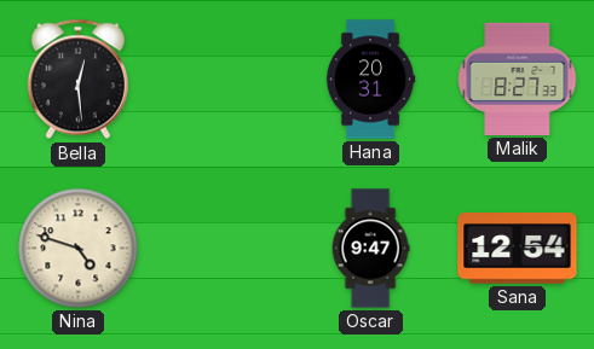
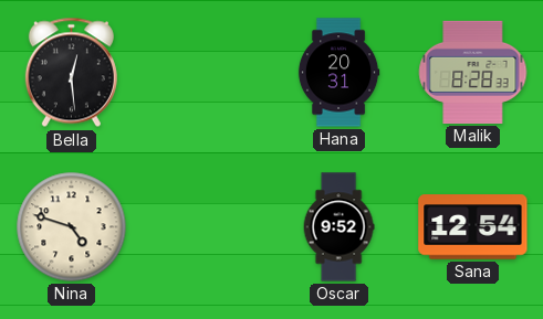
Malik: 8:27 -> 8:28 (473, 72)
Oscar: 9:47 -> 9:52 (338, 227)
